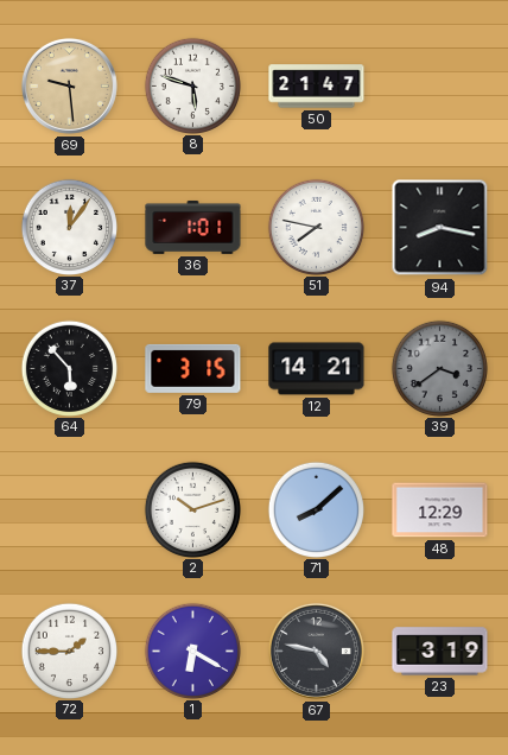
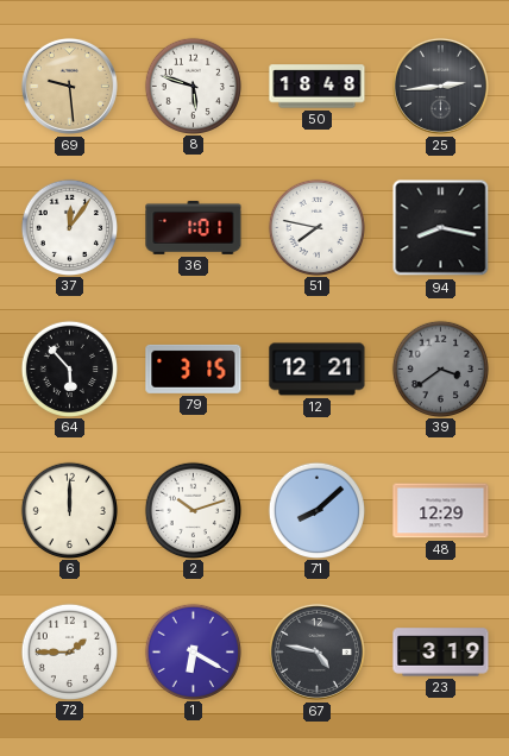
50: 21:47 -> 18:48 (318, 87)
25: none -> 2:44 (440, 86)
12: 14:21 -> 12:21 (318, 370)
6: none -> 12:00 (69, 510)
